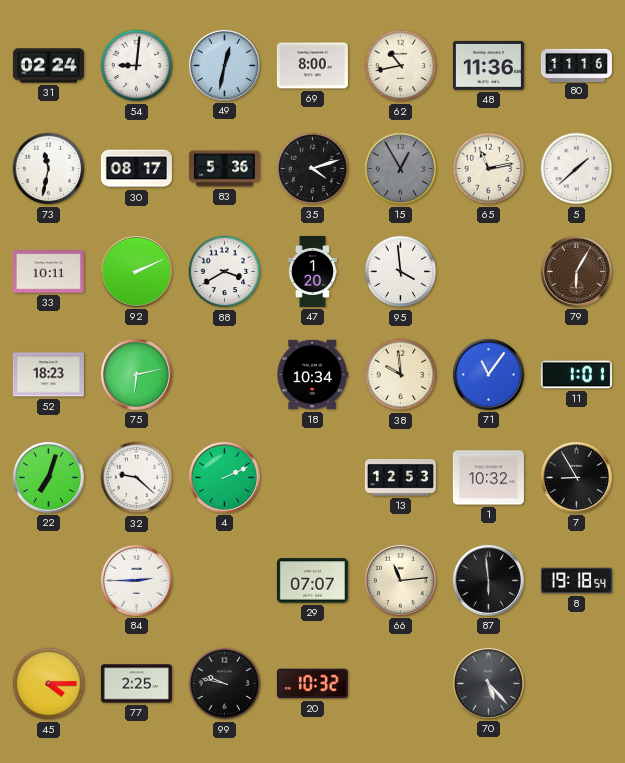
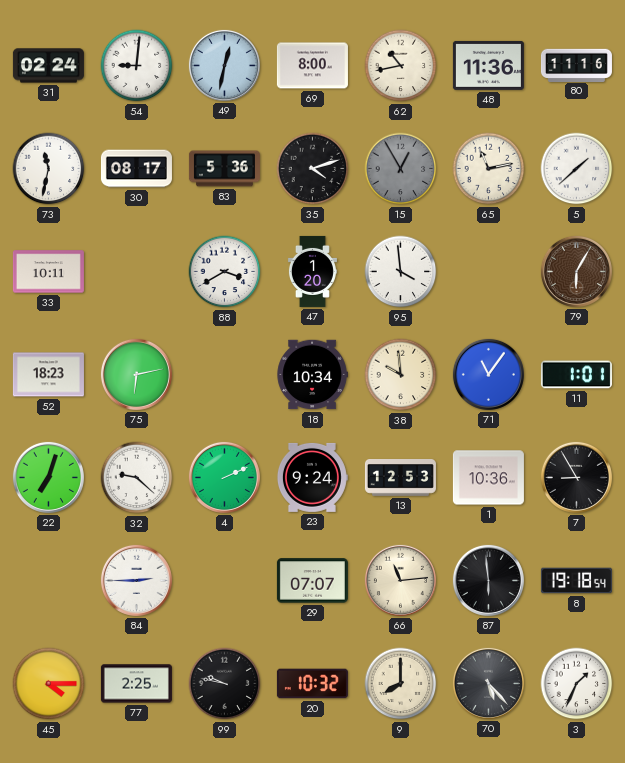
92: 2:11 -> none (136, 271)
23: none -> 9:24 (312, 477)
1: 10:32 -> 10:36 (488, 478)
9: none -> 8:00 (401, 684)
3: none -> 1:34 (577, 684)
